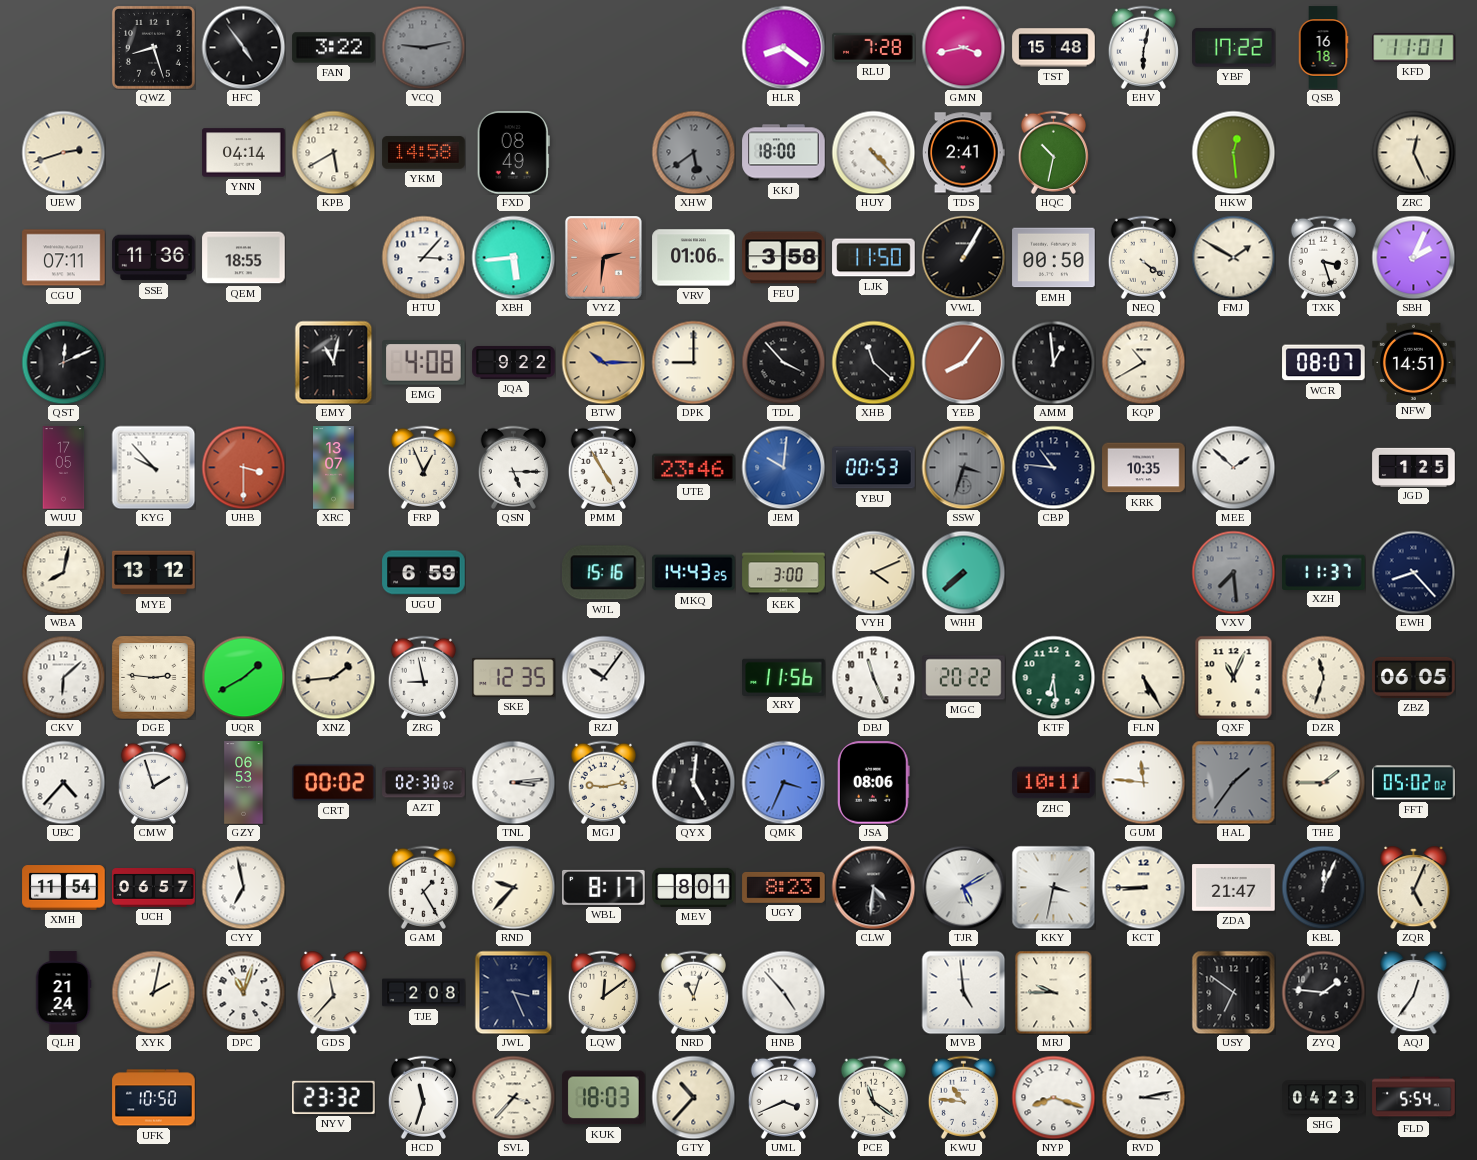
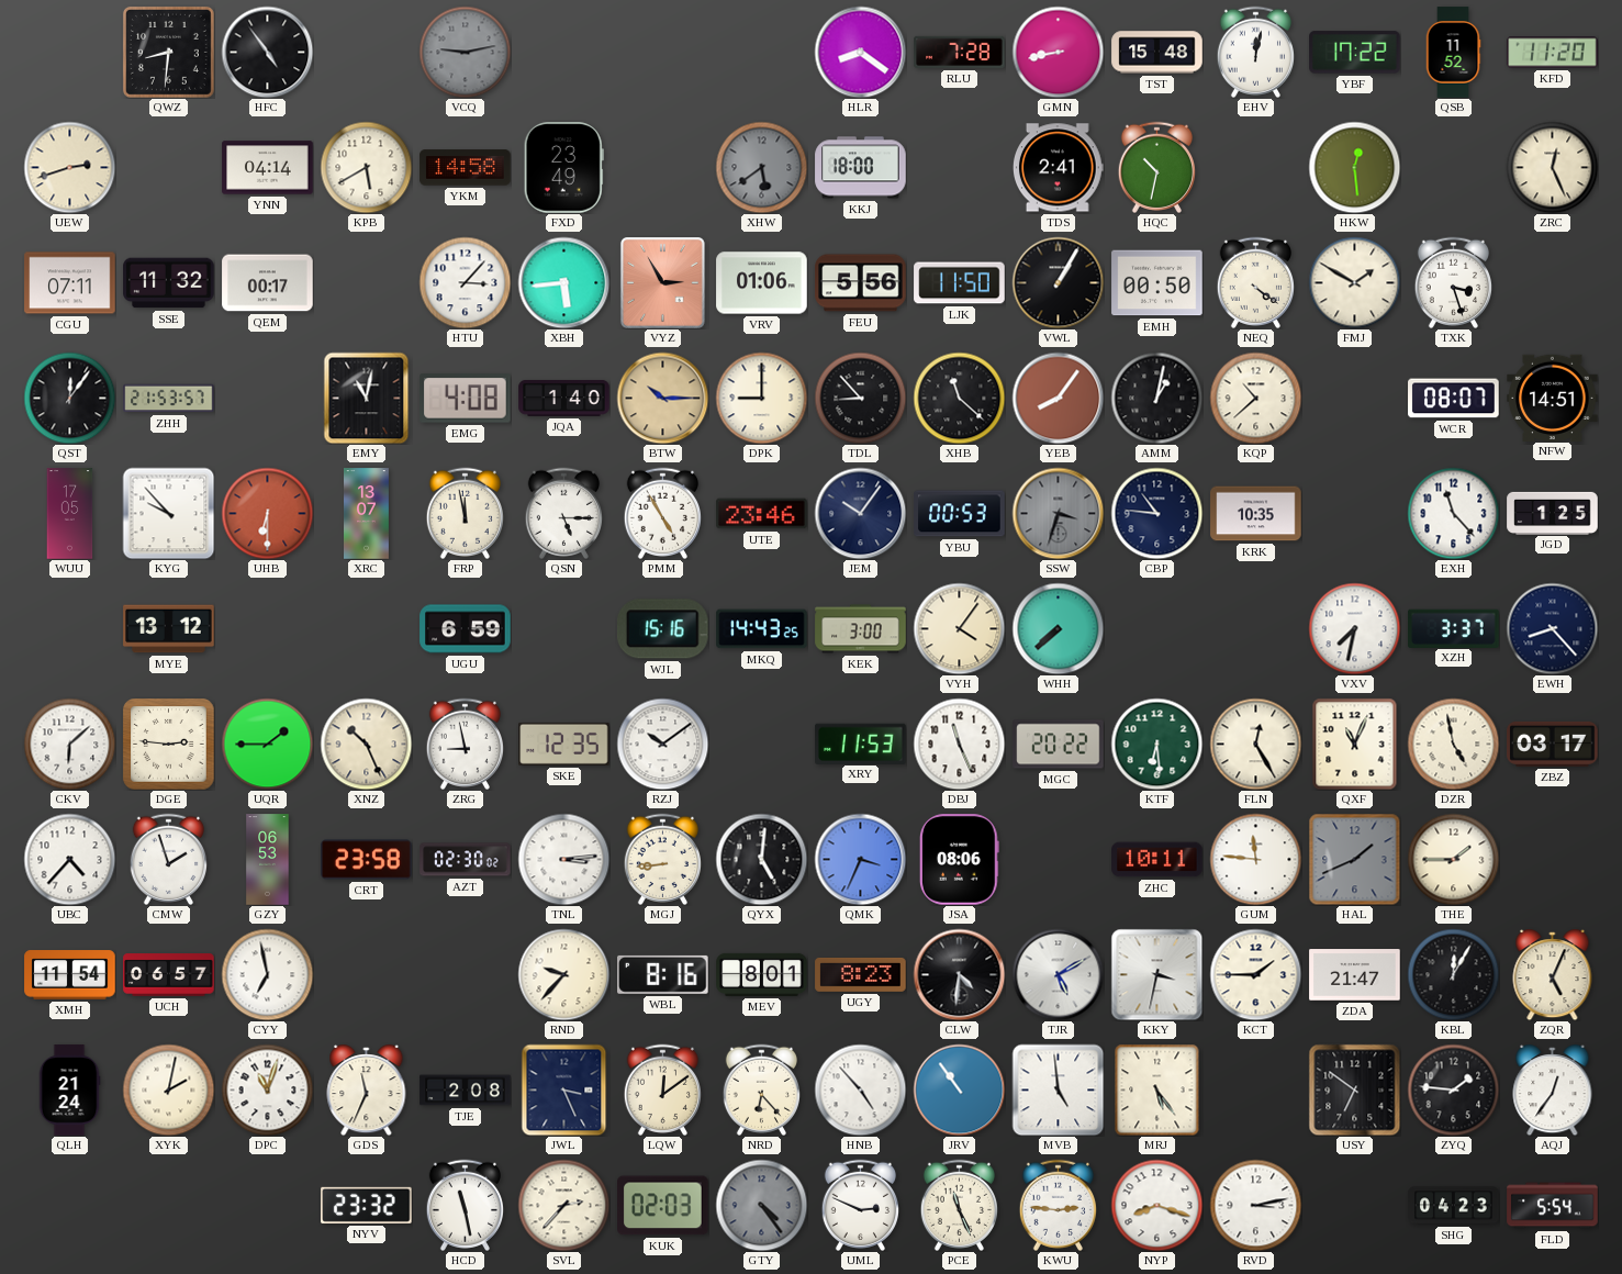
QWZ: 8:27 -> 8:31 (168, 52)
FAN: 3:22 -> none (334, 48)
GMN: 3:43 -> 8:43 (1058, 52)
EHV: 6:02 -> 12:02 (1255, 52)
QSB: 16:18 -> 11:52 (1453, 53)
KFD: 11:01 -> 11:20 (1553, 53)
FXD: 08:49 -> 23:49 (563, 168)
HUY: 4:23 -> none (873, 152)
SSE: 11:36 -> 11:32 (169, 283)
QEM: 18:55 -> 00:17 (268, 283)
VYZ: 2:31 -> 2:55 (662, 283)
FEU: 3:58 -> 5:56 (861, 283)
SBH: 2:04 -> none (1413, 257)
QST: 12:11 -> 12:06 (69, 398)
ZHH: none -> 21:53 (169, 399)
JQA: 9:22 -> 1:40 (564, 398)
TDL: 3:53 -> 8:53 (860, 398)
AMM: 12:59 -> 1:02 (1156, 398)
KQP: 10:40 -> 10:38 (1255, 398)
UHB: 3:30 -> 6:30 (267, 513)
FRP: 12:56 -> 11:58 (465, 513)
JEM: 10:01 -> 10:06 (860, 513)
JEM dial: blue -> navy (860, 513)
MEE: 1:52 -> none (1233, 467)
EXH: none -> 11:23 (1453, 513)
WBA: 8:02 -> none (63, 572)
VYH: 4:11 -> 4:06 (959, 628)
VXV: 7:29 -> 7:32 (1354, 628)
VXV dial: grey -> white (1354, 628)
XZH: 11:37 -> 3:37 (1454, 628)
UQR: 1:40 -> 1:45 (267, 744)
XNZ: 1:44 -> 10:26 (366, 744)
RZJ: 10:06 -> 10:09 (662, 744)
XRY: 11:56 -> 11:53 (861, 744)
FLN: 5:25 -> 12:25 (1255, 744)
DZR: 11:33 -> 4:58 (1453, 744)
ZBZ: 06:05 -> 03:17 (1553, 744)
CRT: 00:02 -> 23:58 (367, 860)
MGJ: 9:13 -> 8:44 (662, 859)
HAL: 1:36 -> 1:41 (1354, 859)
FFT: 05:02 -> none (1414, 783)
GAM: 1:25 -> none (423, 887)
WBL: 8:17 -> 8:16 (663, 974)
KCT: 8:45 -> 1:45 (1255, 974)
KBL: 12:04 -> 12:05 (1453, 974)
GDS: 11:37 -> 11:34 (367, 1091)
NRD: 11:03 -> 6:23 (761, 1089)
JRV: none -> 10:54 (959, 1089)
MRJ: 9:45 -> 5:24 (1157, 1089)
UFK: 10:50 -> none (154, 1098)
HCD: 11:33 -> 11:28 (465, 1205)
SVL: 3:37 -> 2:37 (563, 1205)
KUK: 18:03 -> 02:03 (663, 1206)
GTY: 10:37 -> 4:24 (761, 1205)
GTY dial: cream -> grey (761, 1205)
UML: 3:41 -> 2:49 (860, 1205)
PCE: 11:21 -> 11:26 (959, 1205)
KWU: 10:46 -> 2:46 (1058, 1205)
